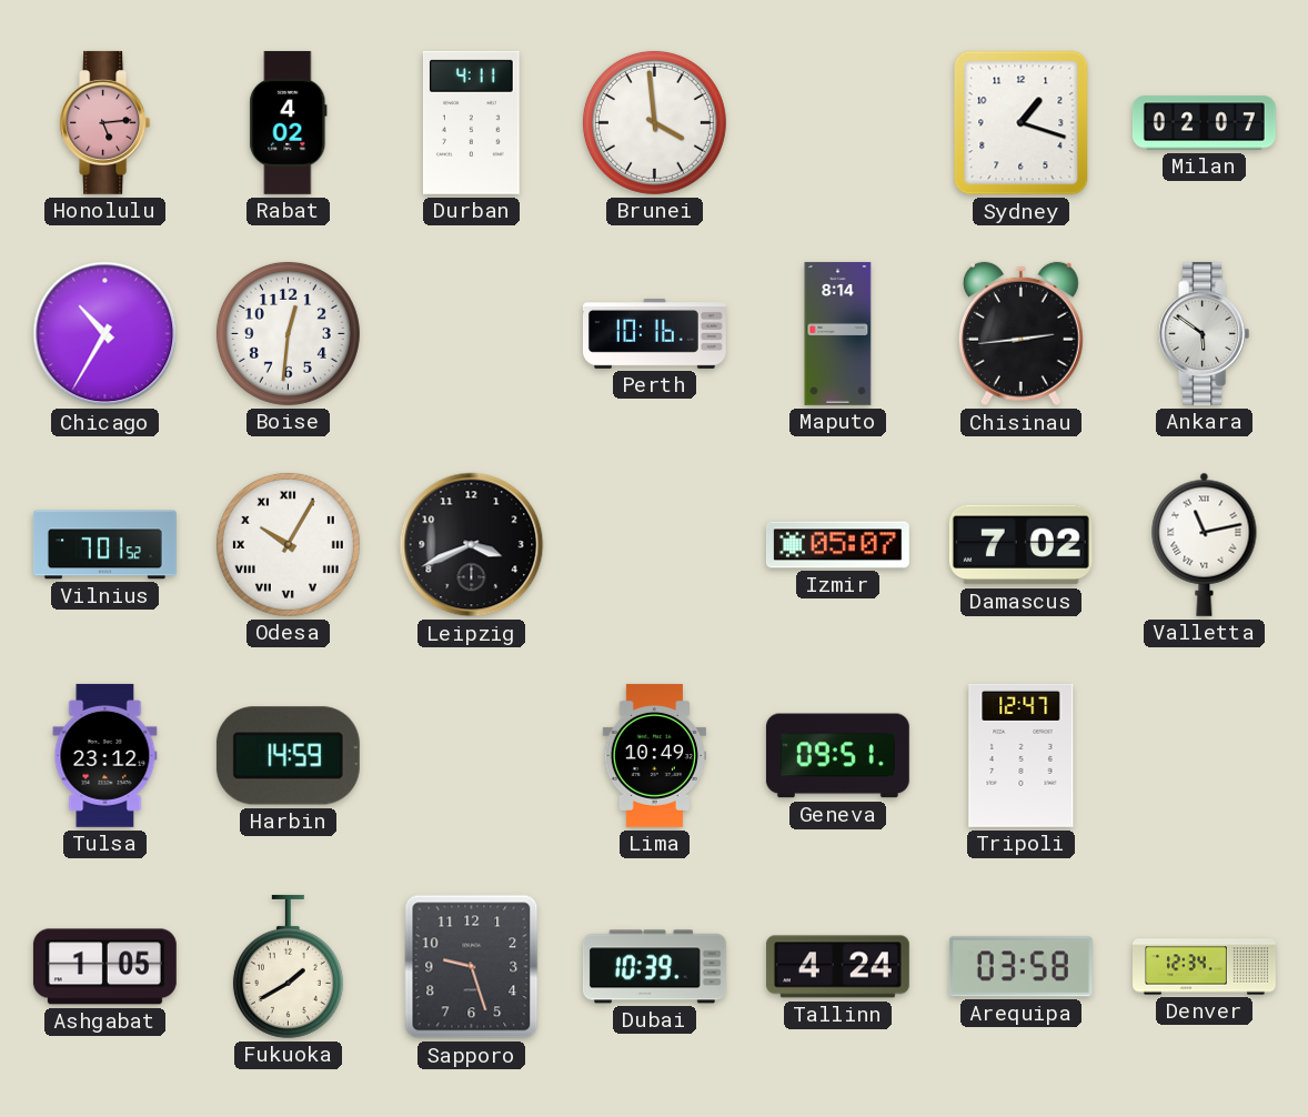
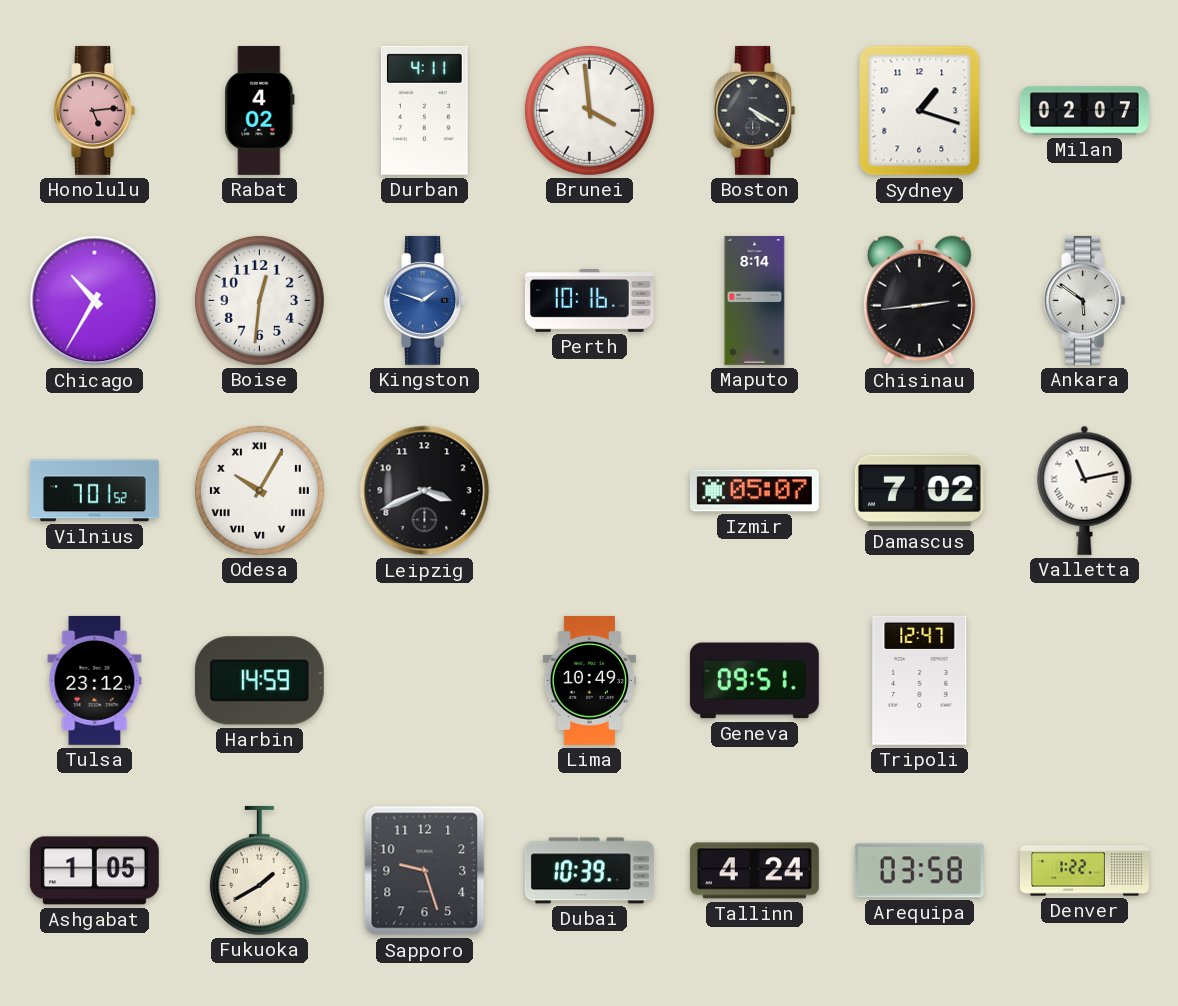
Boston: none -> 4:20 (755, 110)
Kingston: none -> 1:48 (425, 300)
Denver: 12:34 -> 1:22 (1085, 871)
